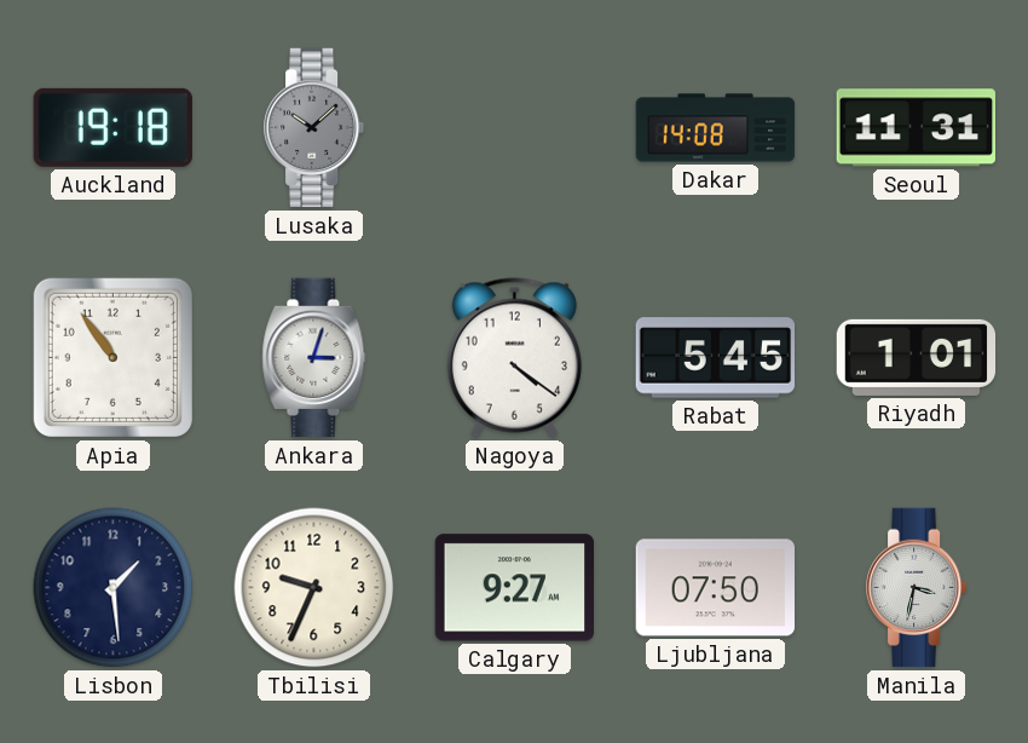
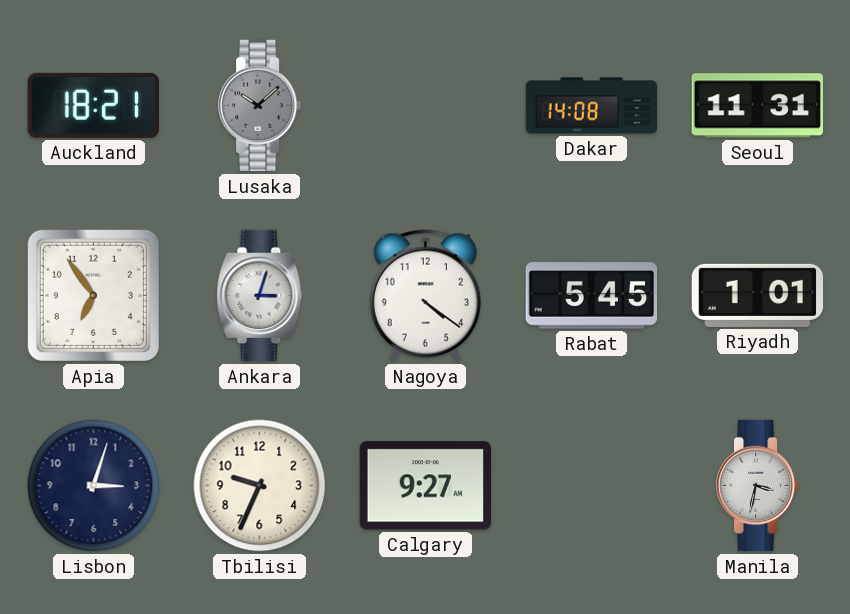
Auckland: 19:18 -> 18:21 (93, 105)
Apia: 10:54 -> 6:54 (93, 295)
Lisbon: 1:29 -> 3:03 (94, 486)
Ljubljana: 07:50 -> none (716, 588)
